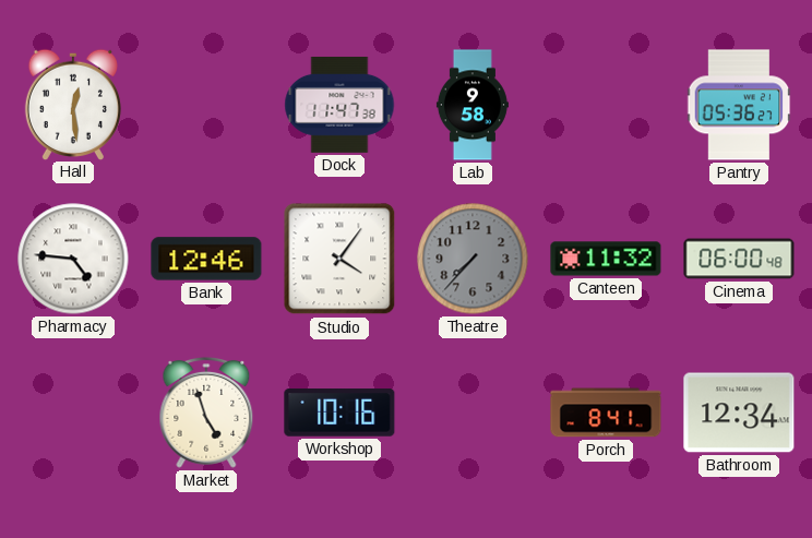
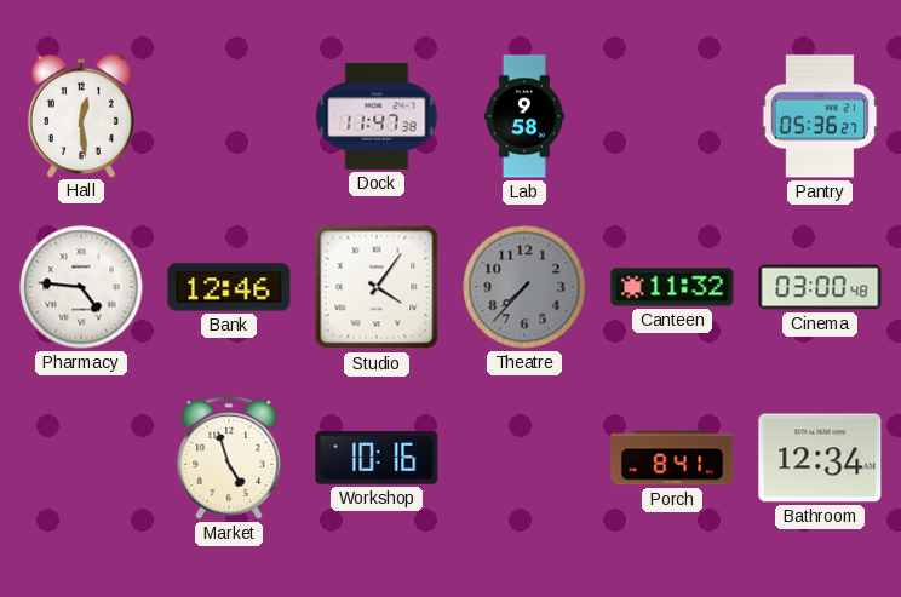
Cinema: 06:00 -> 03:00 (820, 287)
